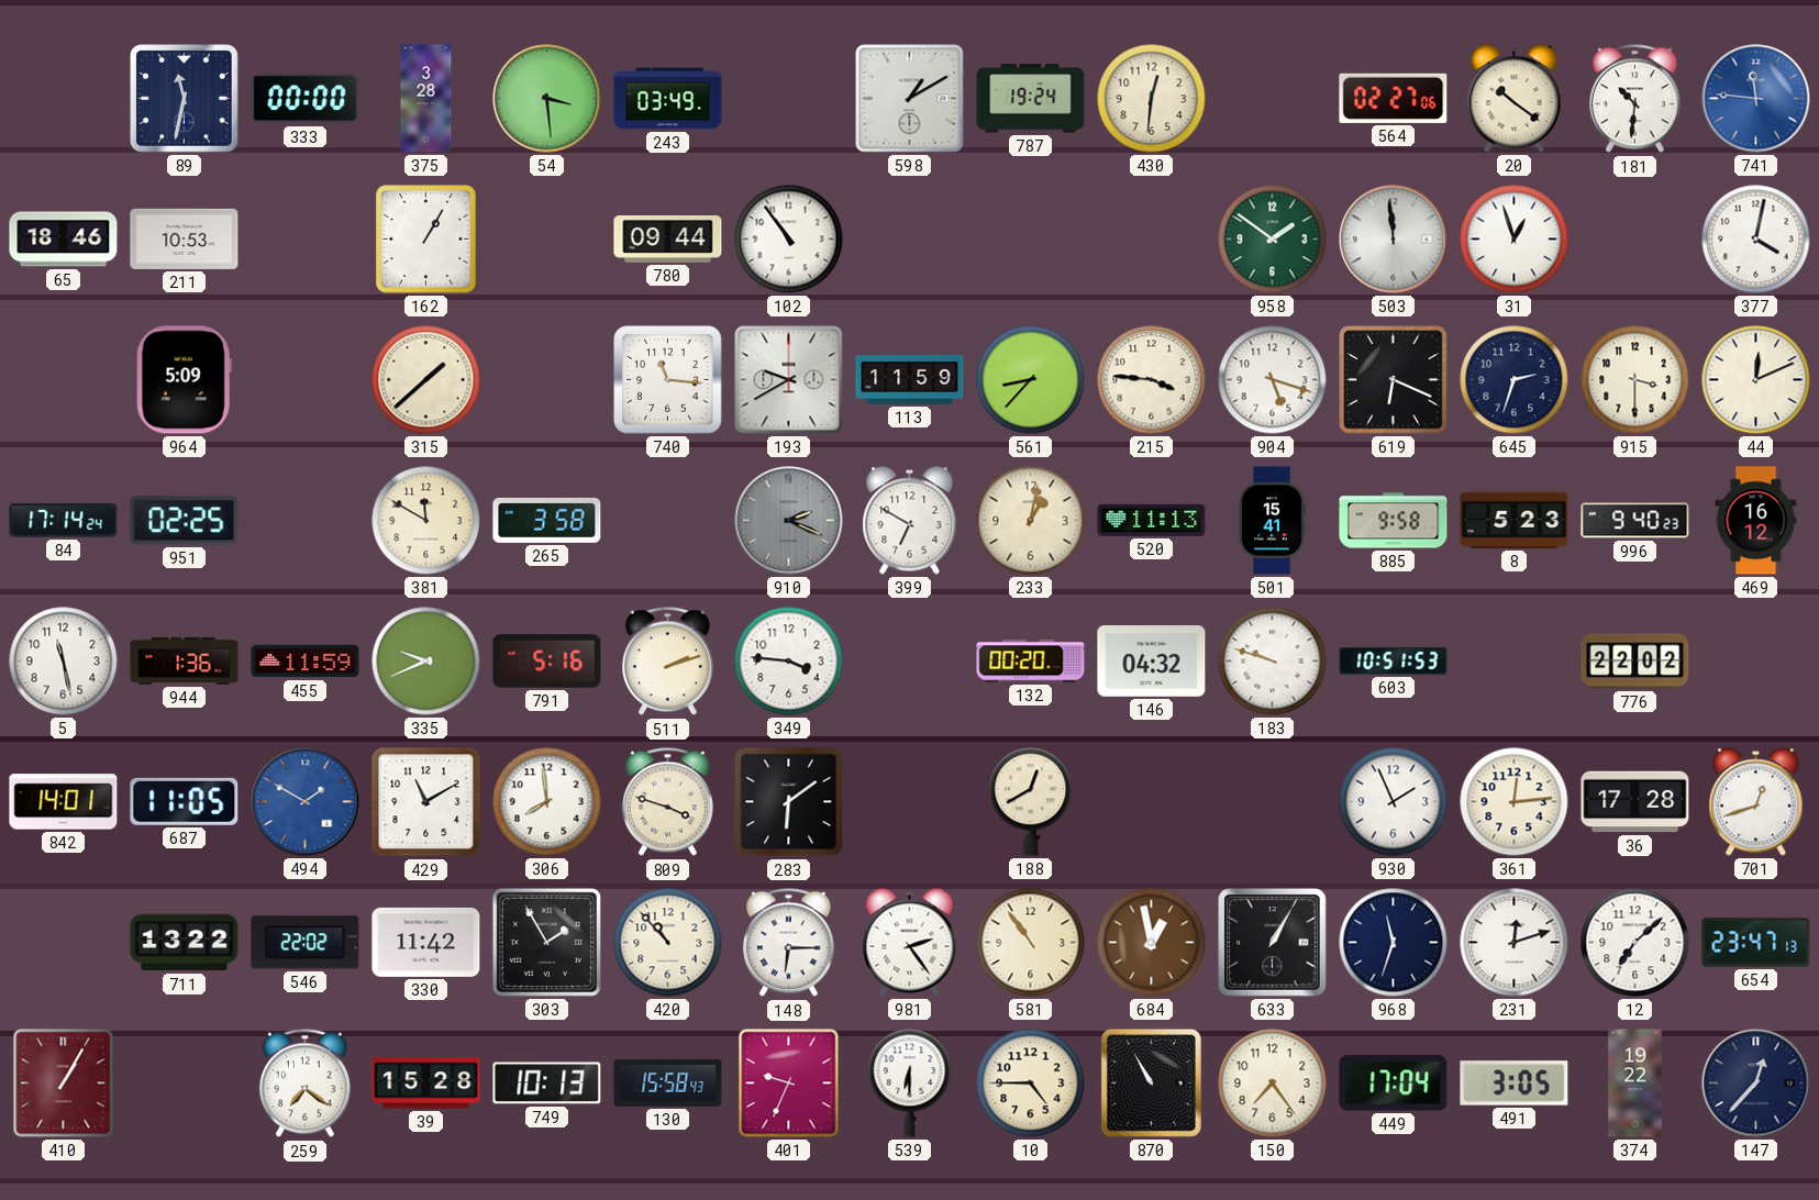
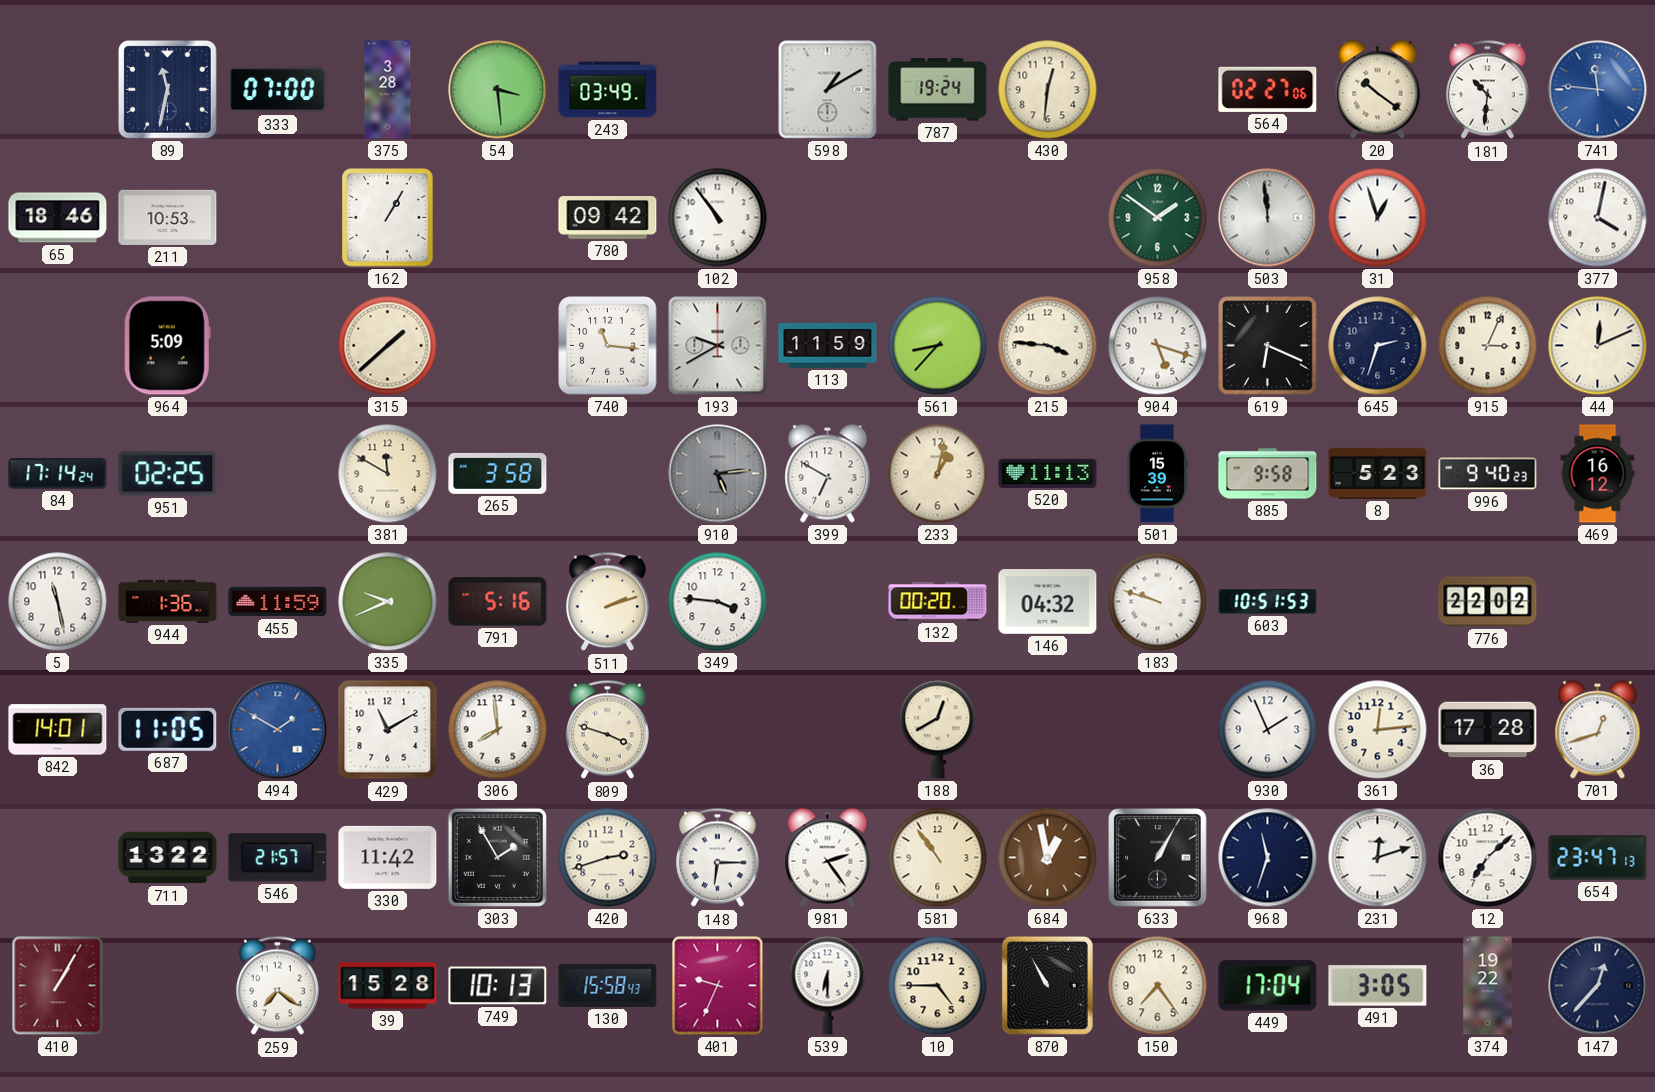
333: 00:00 -> 07:00 (278, 90)
780: 09:44 -> 09:42 (608, 218)
915: 3:30 -> 3:04 (1488, 346)
910: 2:19 -> 5:14 (718, 474)
501: 15:41 -> 15:39 (1157, 474)
283: 6:09 -> none (789, 802)
546: 22:02 -> 21:57 (278, 858)
420: 10:53 -> 2:42 (608, 858)
